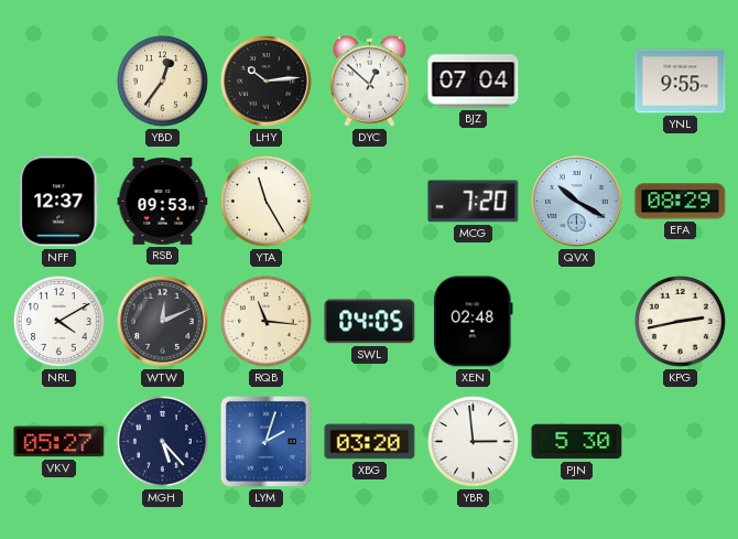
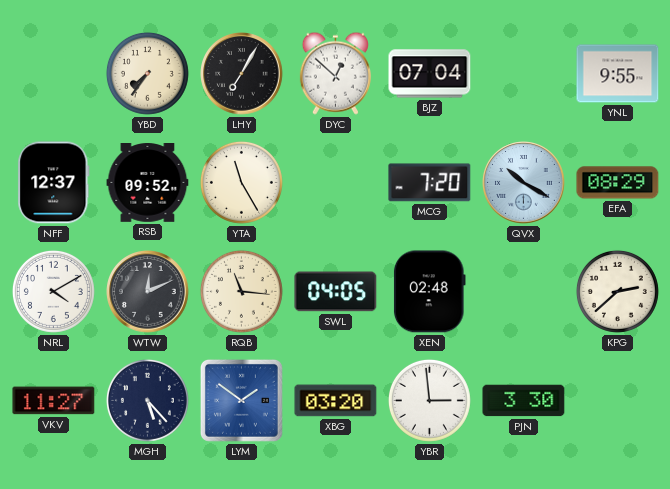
YBD: 12:36 -> 7:36 (147, 73)
LHY: 10:14 -> 7:05 (242, 74)
RSB: 09:53 -> 09:52 (148, 183)
KPG: 2:43 -> 2:38 (617, 291)
VKV: 05:27 -> 11:27 (54, 401)
LYM: 2:03 -> 1:51 (241, 400)
PJN: 5:30 -> 3:30 (524, 401)
